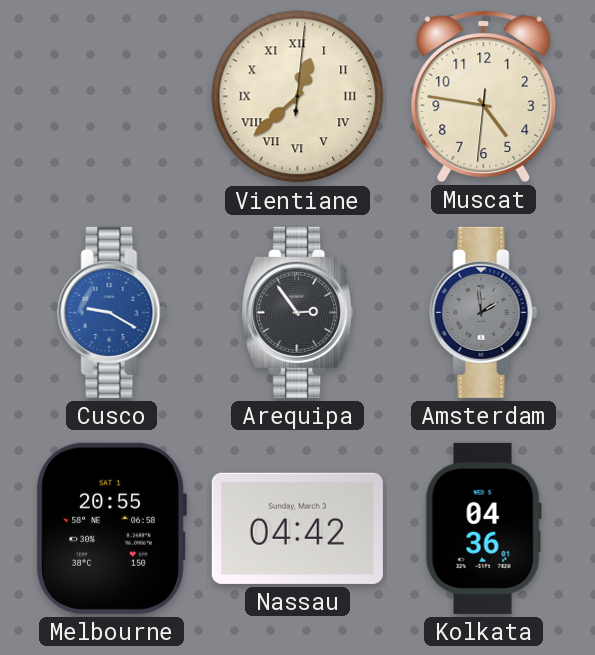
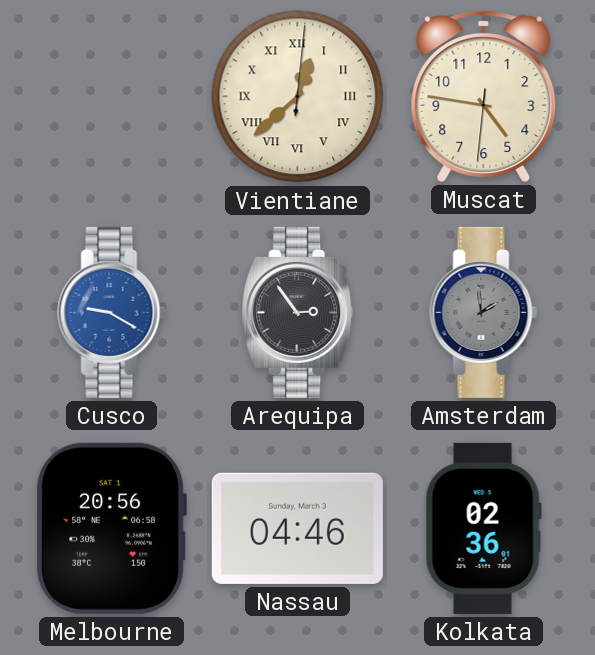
Melbourne: 20:55 -> 20:56 (111, 528)
Nassau: 04:42 -> 04:46 (297, 528)
Kolkata: 04:36 -> 02:36 (483, 528)
